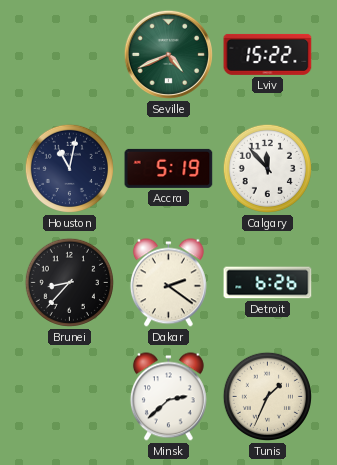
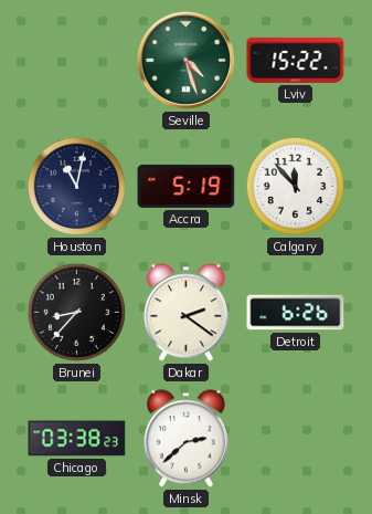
Seville: 4:41 -> 4:27 (185, 60)
Chicago: none -> 03:38 (77, 439)
Tunis: 1:34 -> none (267, 396)
